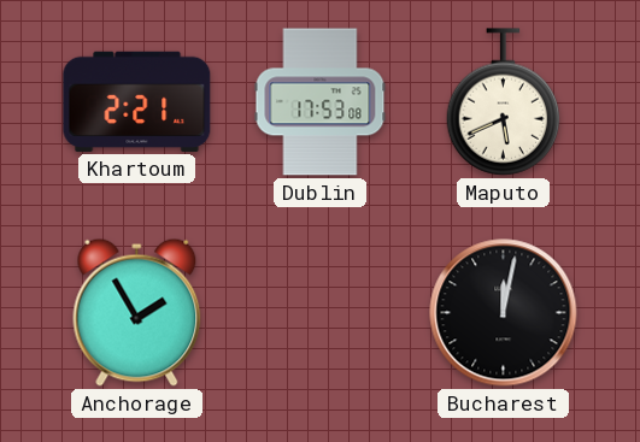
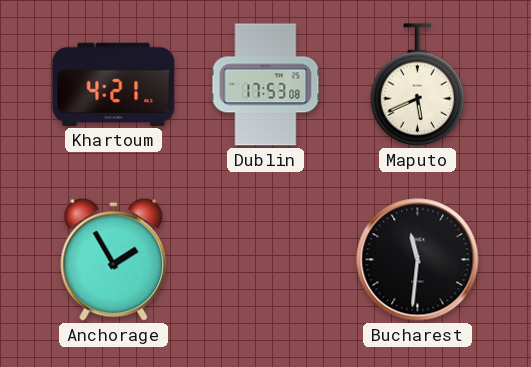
Khartoum: 2:21 -> 4:21 (114, 84)
Bucharest: 12:02 -> 11:31 (418, 260)
